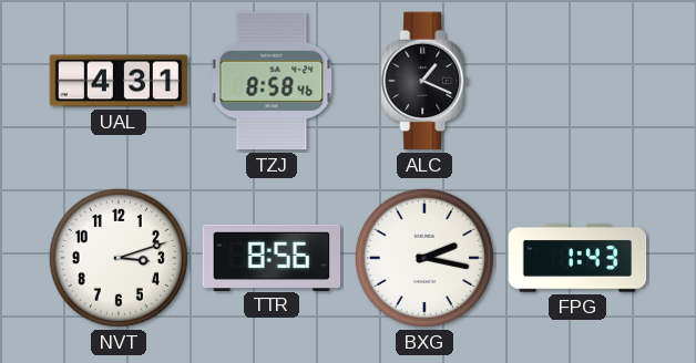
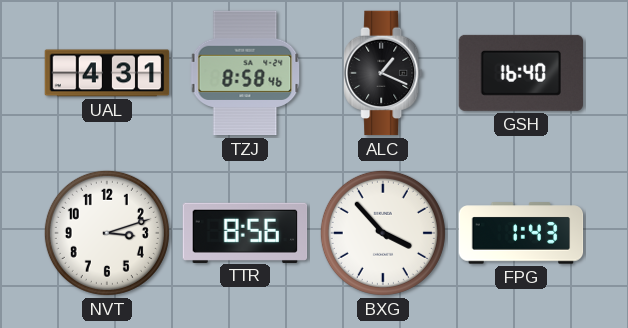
GSH: none -> 16:40 (521, 73)
BXG: 2:17 -> 3:53 (383, 233)
